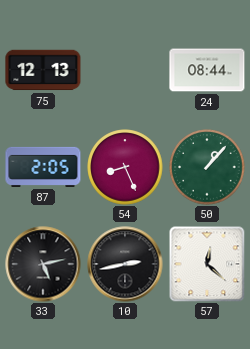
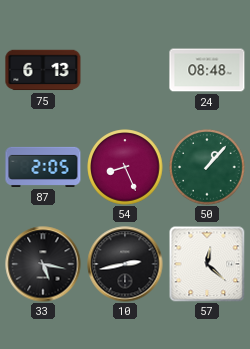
75: 12:13 -> 6:13 (43, 70)
24: 08:44 -> 08:48 (207, 70)
33: 5:13 -> 5:17 (43, 264)
